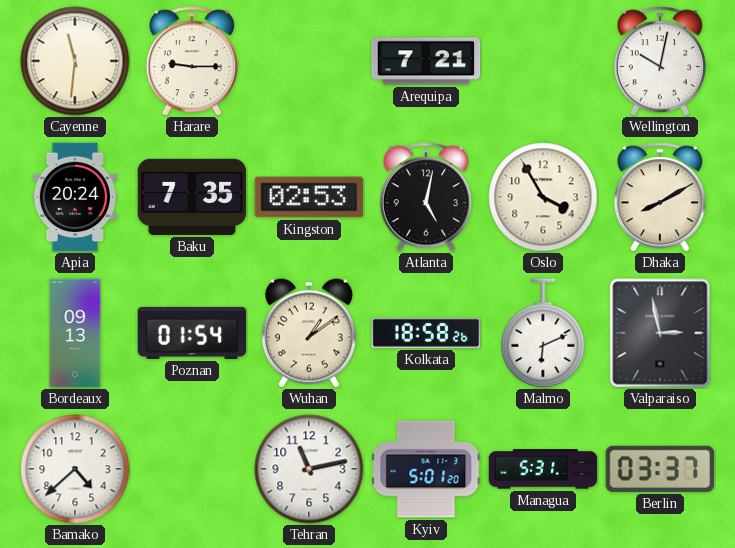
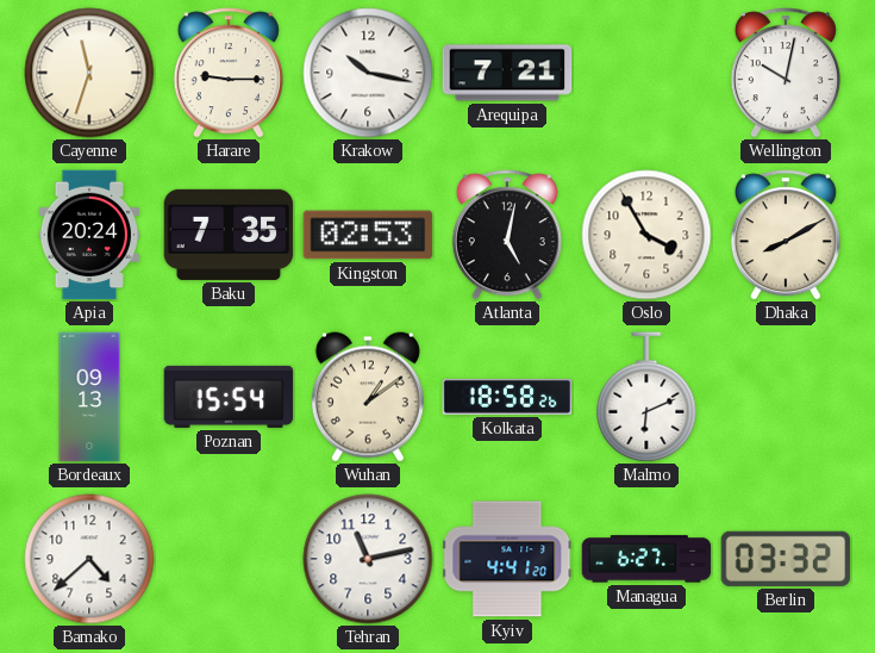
Cayenne: 11:31 -> 11:33 (89, 73)
Krakow: none -> 10:17 (368, 73)
Poznan: 01:54 -> 15:54 (229, 397)
Valparaiso: 2:58 -> none (660, 333)
Kyiv: 5:01 -> 4:41 (507, 559)
Managua: 5:31 -> 6:27 (646, 559)
Berlin: 03:37 -> 03:32 (786, 559)
